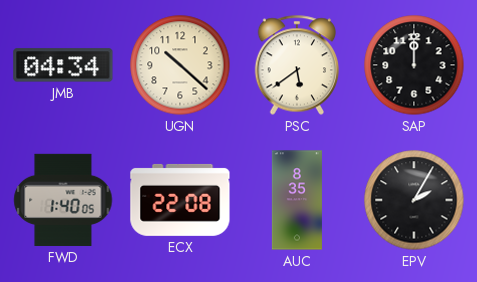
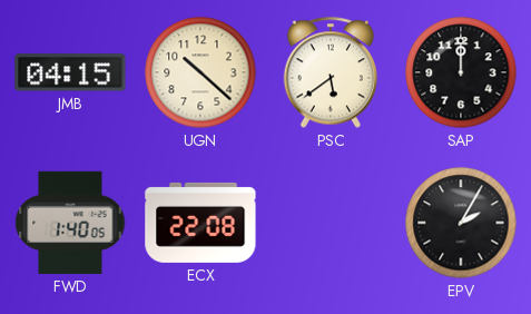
JMB: 04:34 -> 04:15 (70, 72)
AUC: 8:35 -> none (297, 200)
